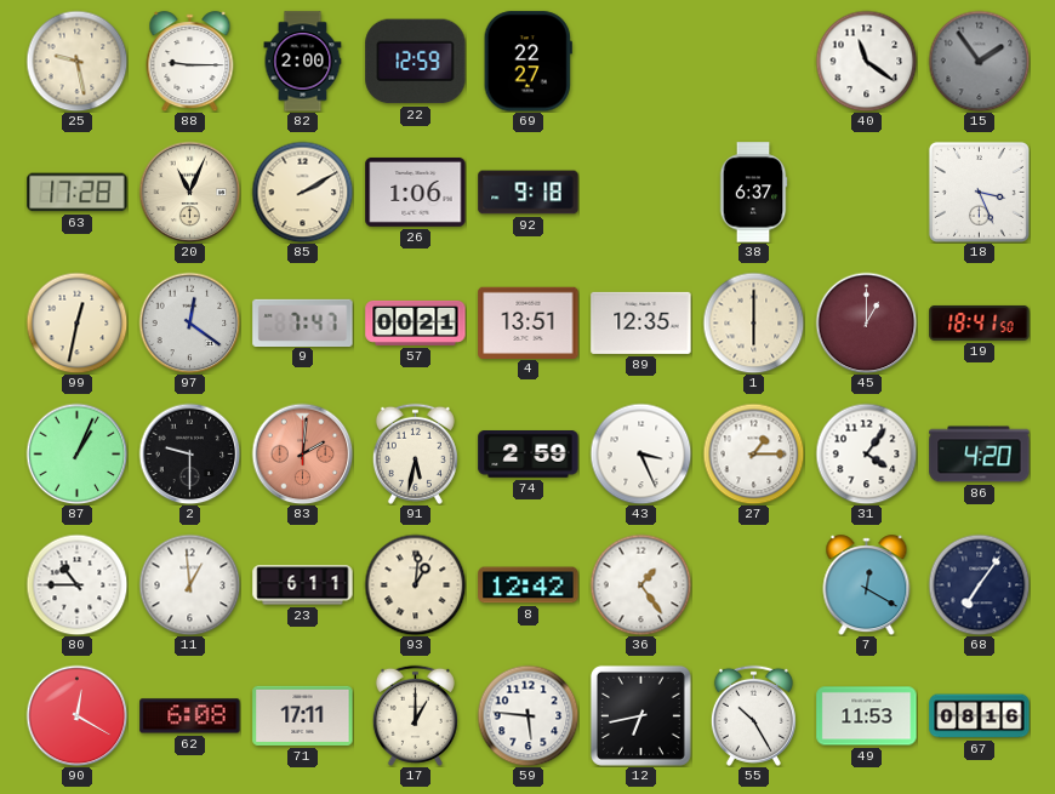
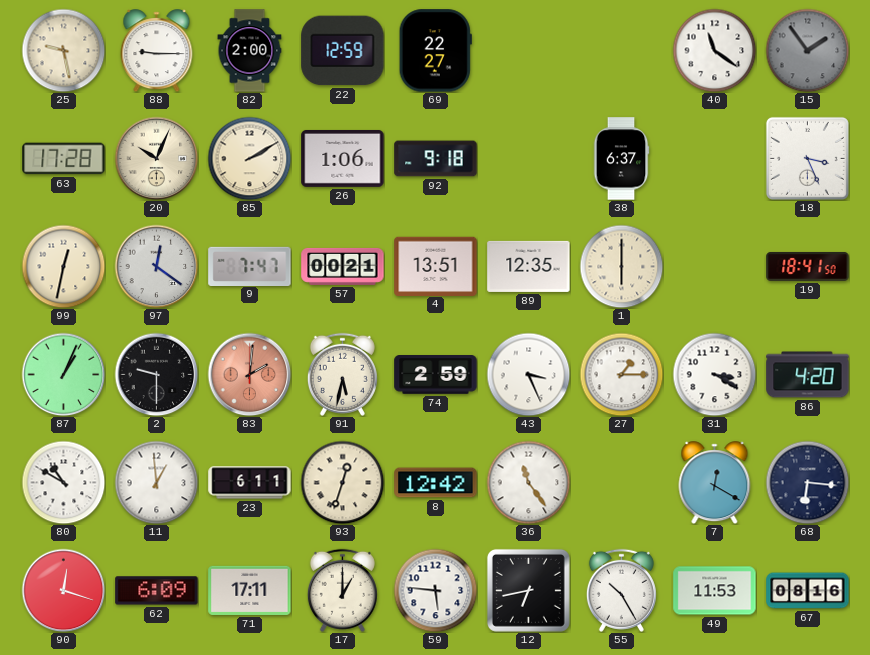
20: 11:04 -> 10:04 (156, 158)
45: 1:00 -> none (866, 322)
31: 4:06 -> 3:20 (714, 374)
80: 10:45 -> 10:50 (63, 482)
93: 1:01 -> 12:33 (342, 482)
36: 1:24 -> 11:24 (528, 482)
68: 7:06 -> 6:16 (807, 482)
90: 12:20 -> 12:18 (63, 590)
62: 6:08 -> 6:09 (157, 591)
